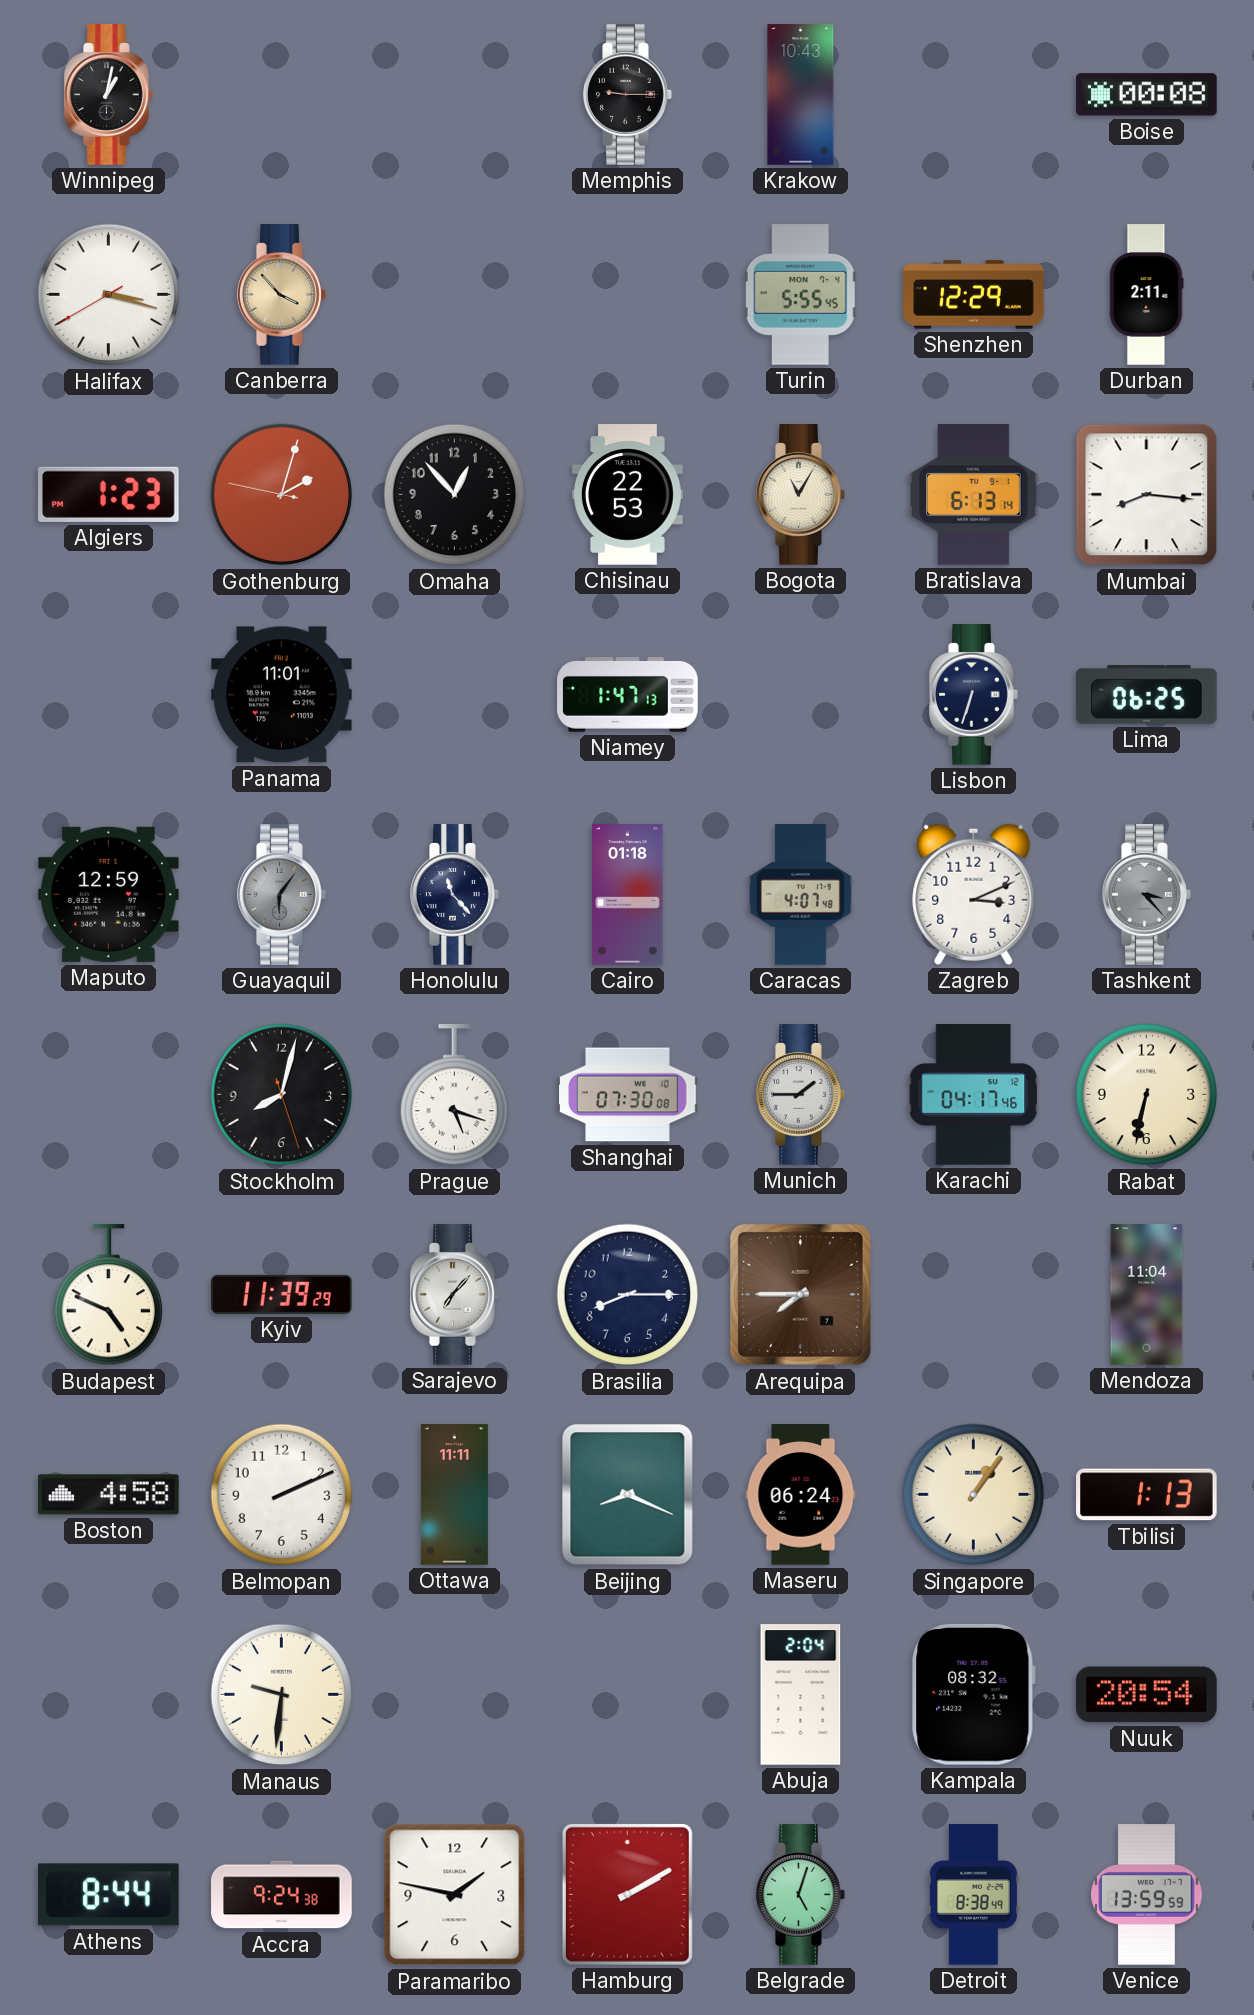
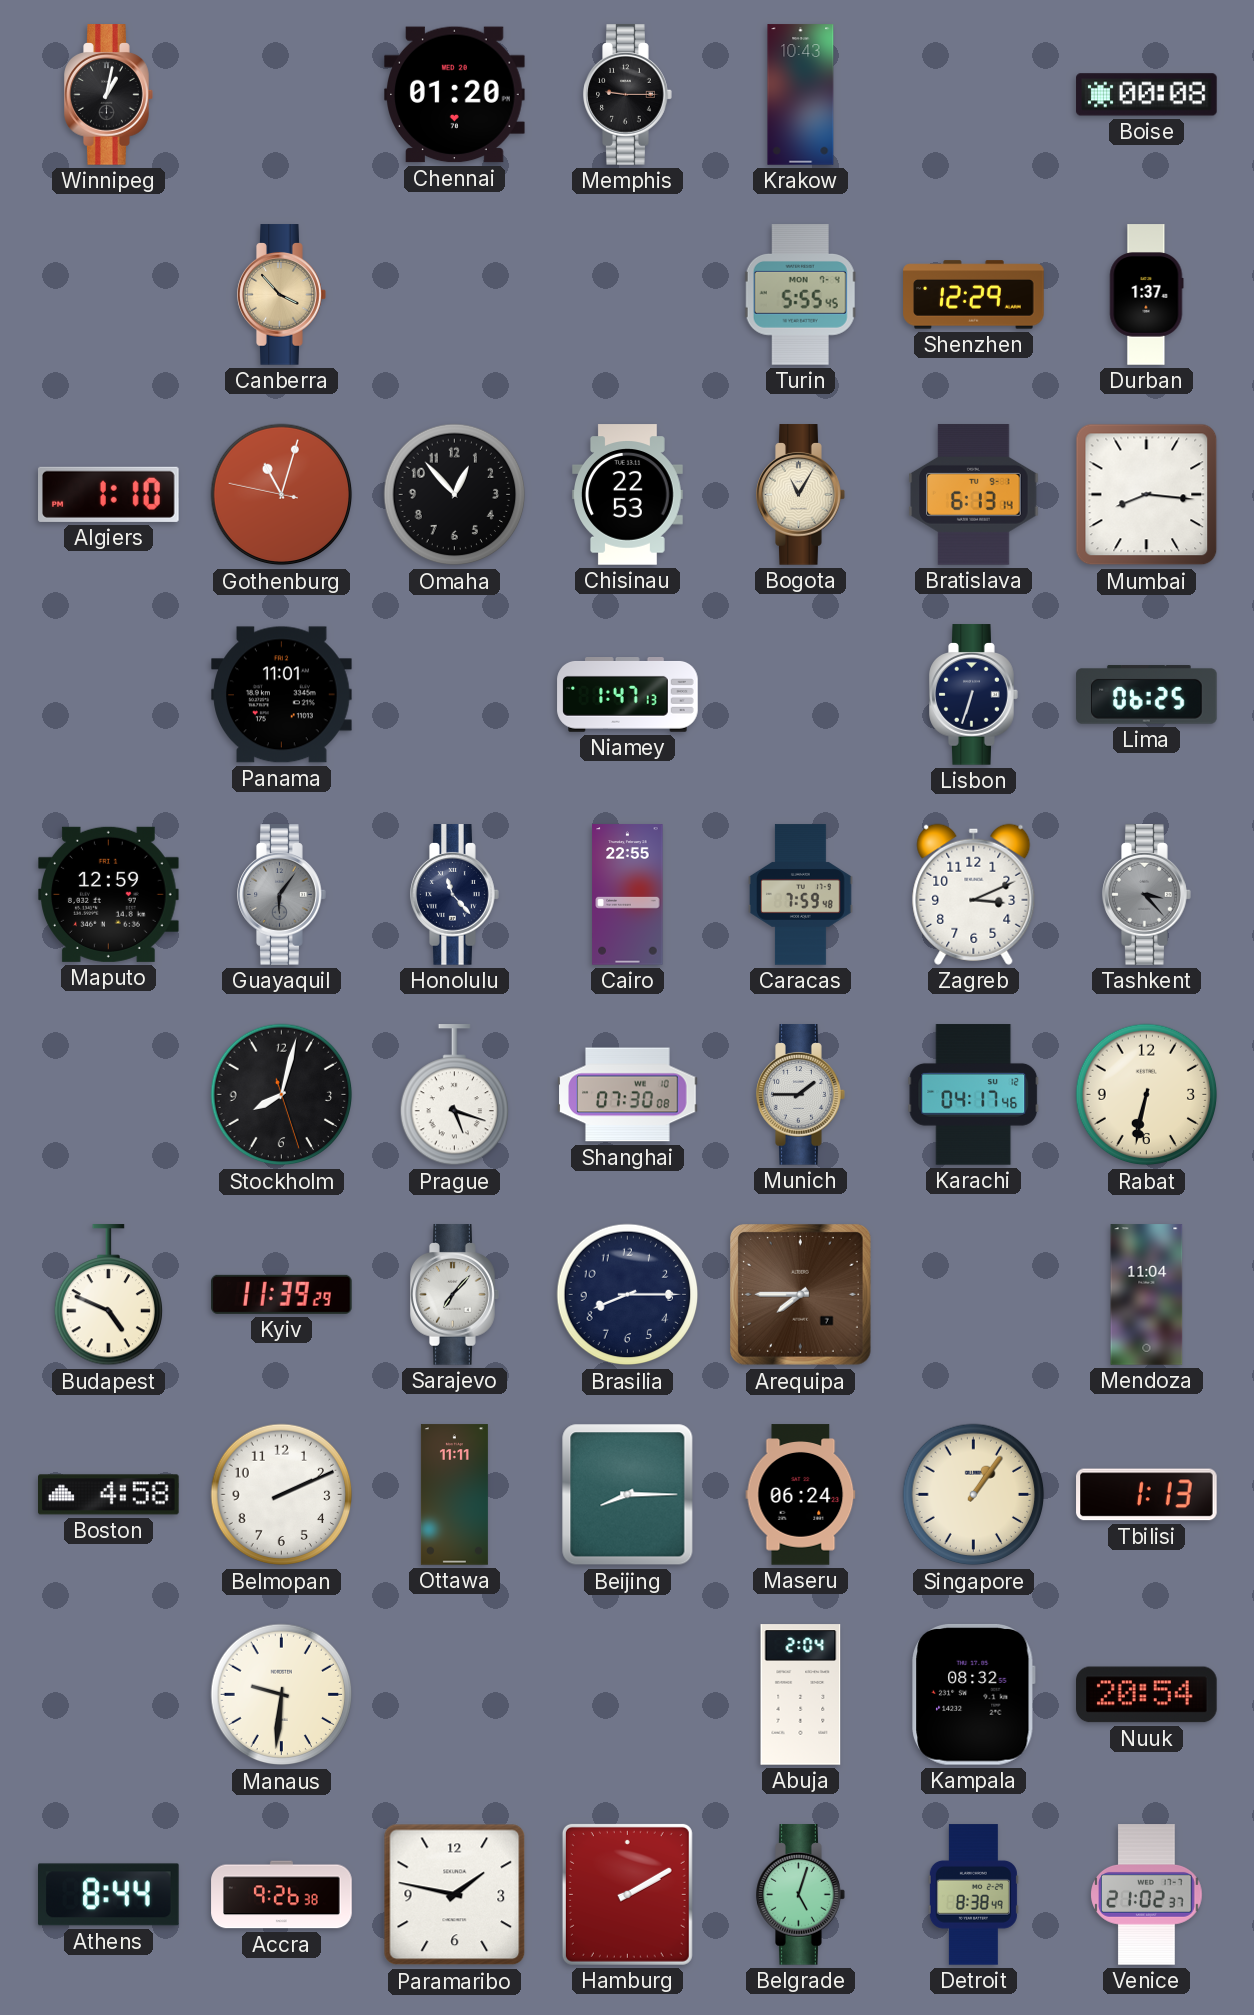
Chennai: none -> 01:20 (455, 95)
Halifax: 3:17 -> none (109, 295)
Durban: 2:11 -> 1:37 (1146, 295)
Algiers: 1:23 -> 1:10 (109, 494)
Gothenburg: 2:02 -> 11:02 (282, 495)
Cairo: 01:18 -> 22:55 (628, 895)
Caracas: 4:07 -> 7:59 (801, 895)
Beijing: 8:19 -> 8:15 (628, 1495)
Accra: 9:24 -> 9:26 (282, 1895)
Venice: 13:59 -> 21:02 (1147, 1895)
